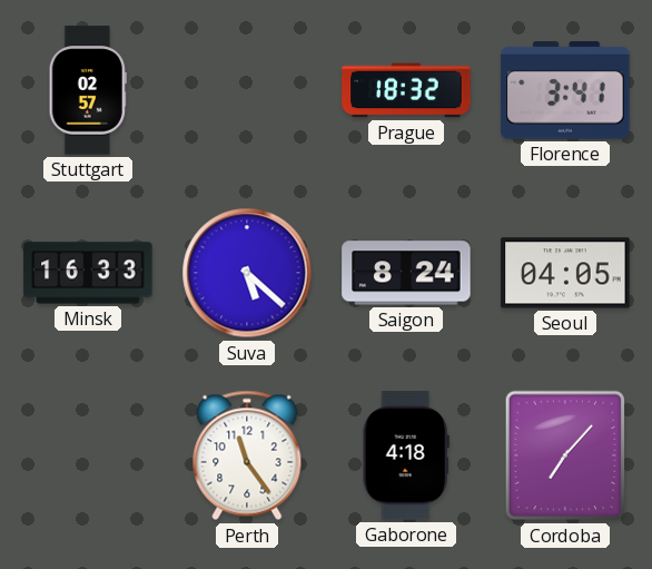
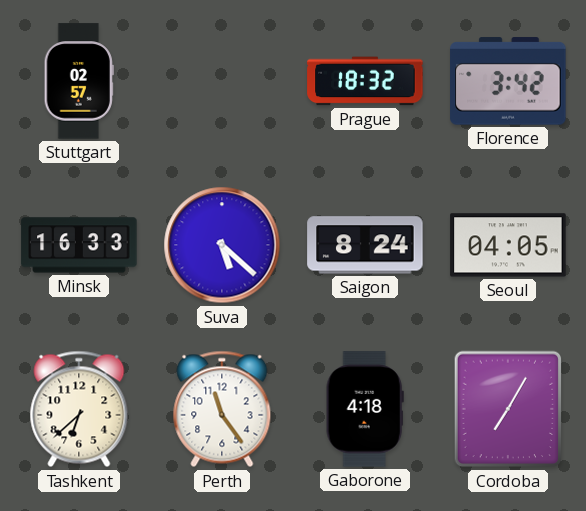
Florence: 3:41 -> 3:42 (508, 81)
Tashkent: none -> 6:38 (79, 409)
Cordoba: 7:07 -> 7:05 (508, 409)
